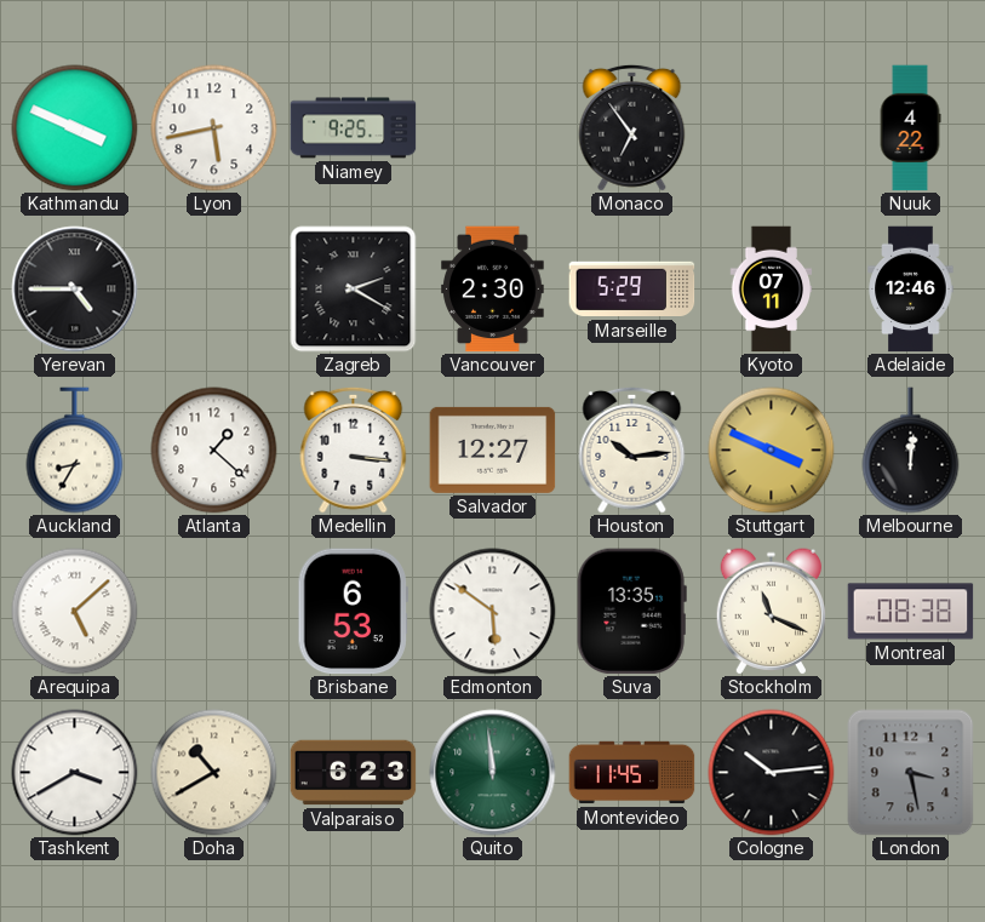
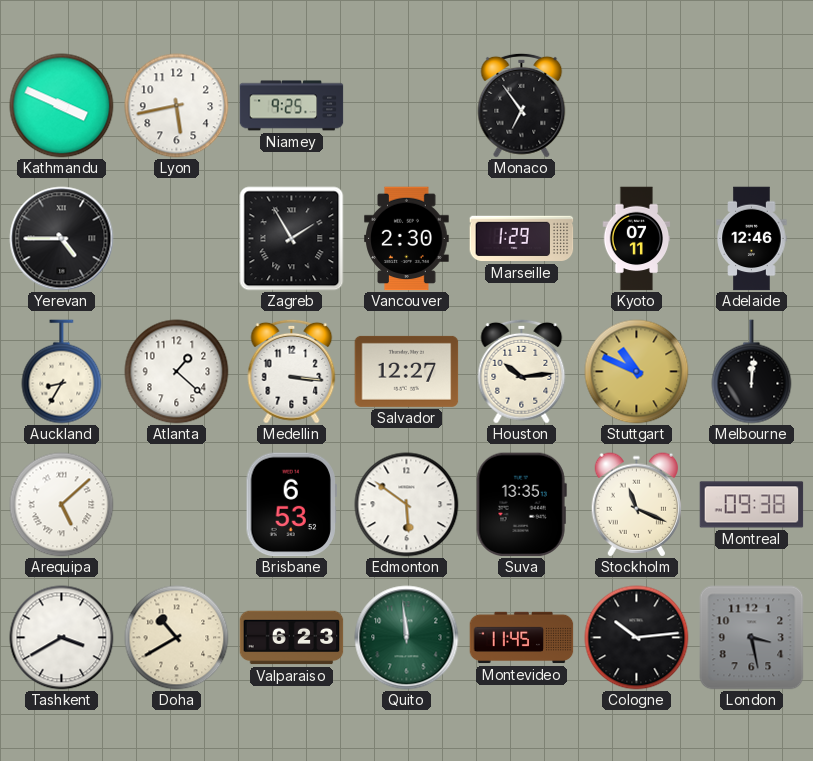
Nuuk: 4:22 -> none (910, 128)
Zagreb: 2:20 -> 1:55 (292, 239)
Marseille: 5:29 -> 1:29 (522, 239)
Stuttgart: 3:49 -> 10:49 (637, 372)
Montreal: 08:38 -> 09:38 (752, 505)
